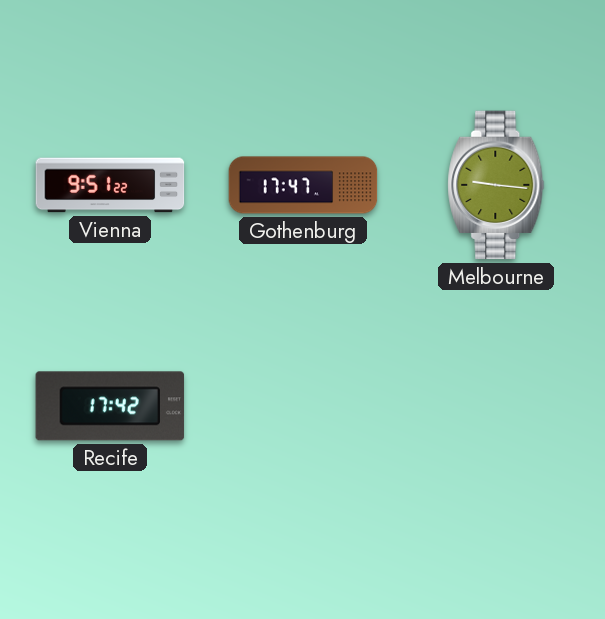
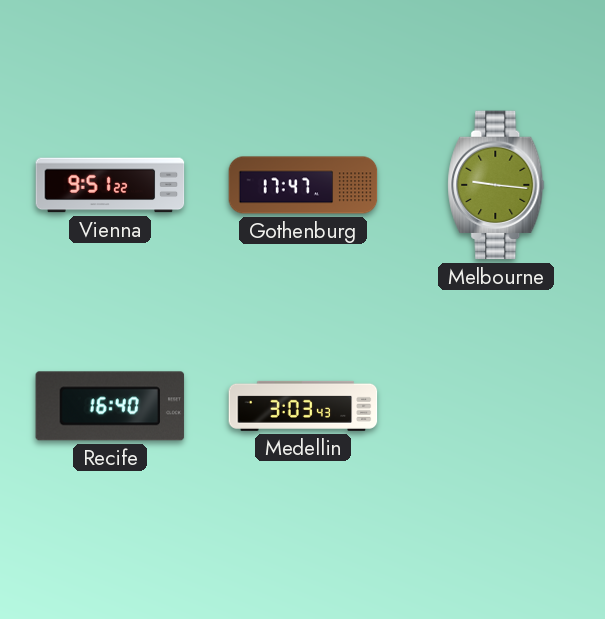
Recife: 17:42 -> 16:40 (110, 406)
Medellin: none -> 3:03 (303, 406)
